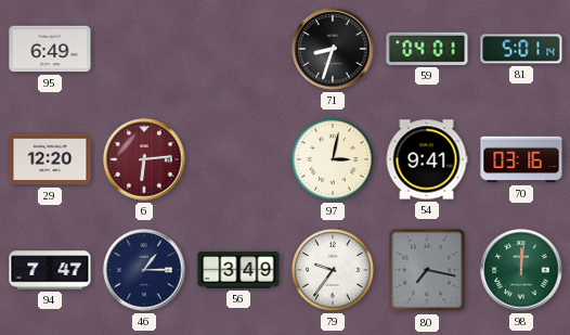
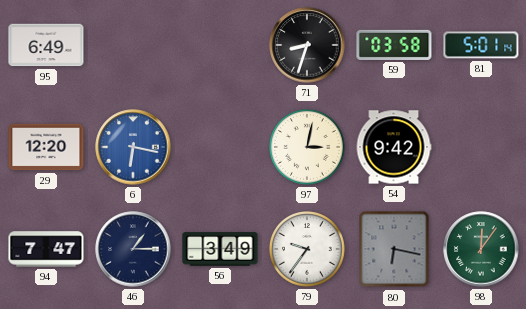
59: 04:01 -> 03:58 (394, 45)
6: 6:14 -> 6:17 (133, 147)
6 dial: burgundy -> blue (133, 147)
54: 9:41 -> 9:42 (394, 147)
70: 03:16 -> none (521, 159)
80: 7:17 -> 6:17 (394, 249)
98: 12:01 -> 12:06 (481, 249)
